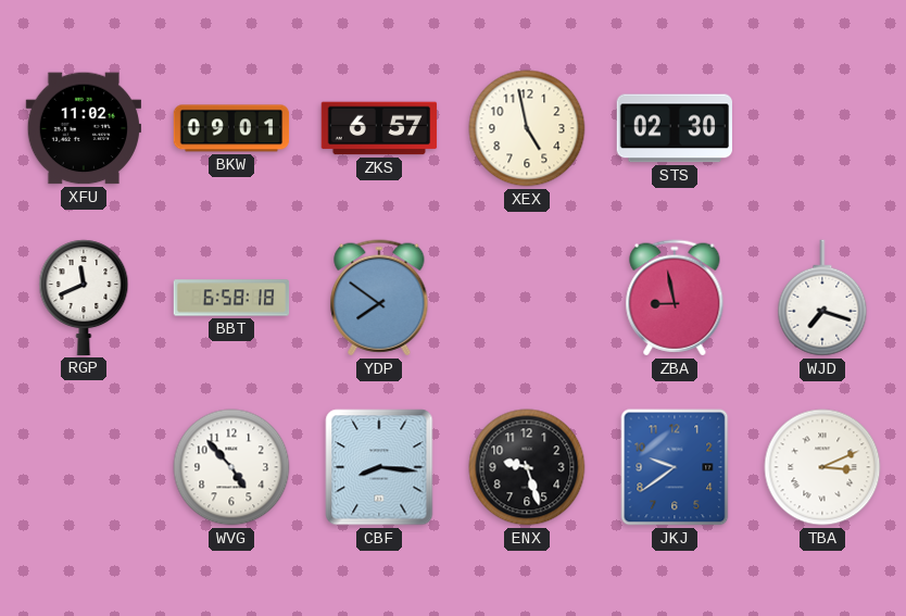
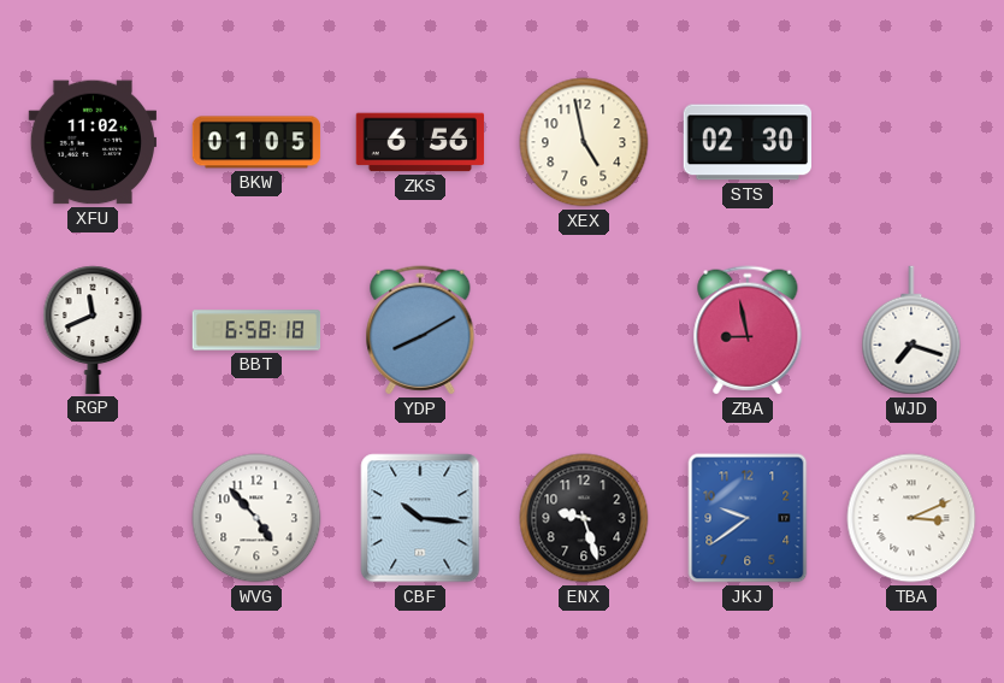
BKW: 09:01 -> 01:05 (256, 142)
ZKS: 6:57 -> 6:56 (420, 142)
YDP: 7:51 -> 8:10 (420, 330)
CBF: 8:16 -> 10:16 (420, 518)
